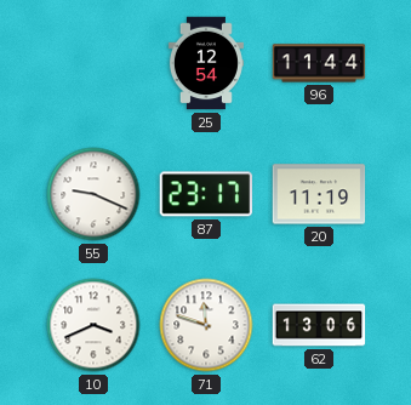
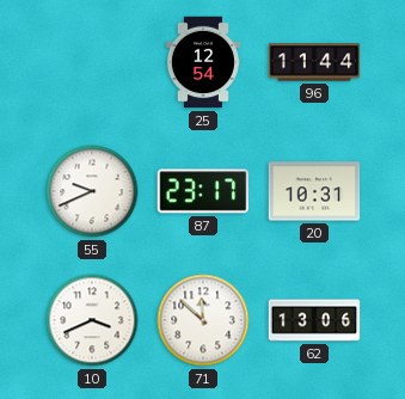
55: 9:19 -> 9:41 (92, 191)
20: 11:19 -> 10:31 (314, 191)
71: 11:48 -> 11:52 (203, 320)
